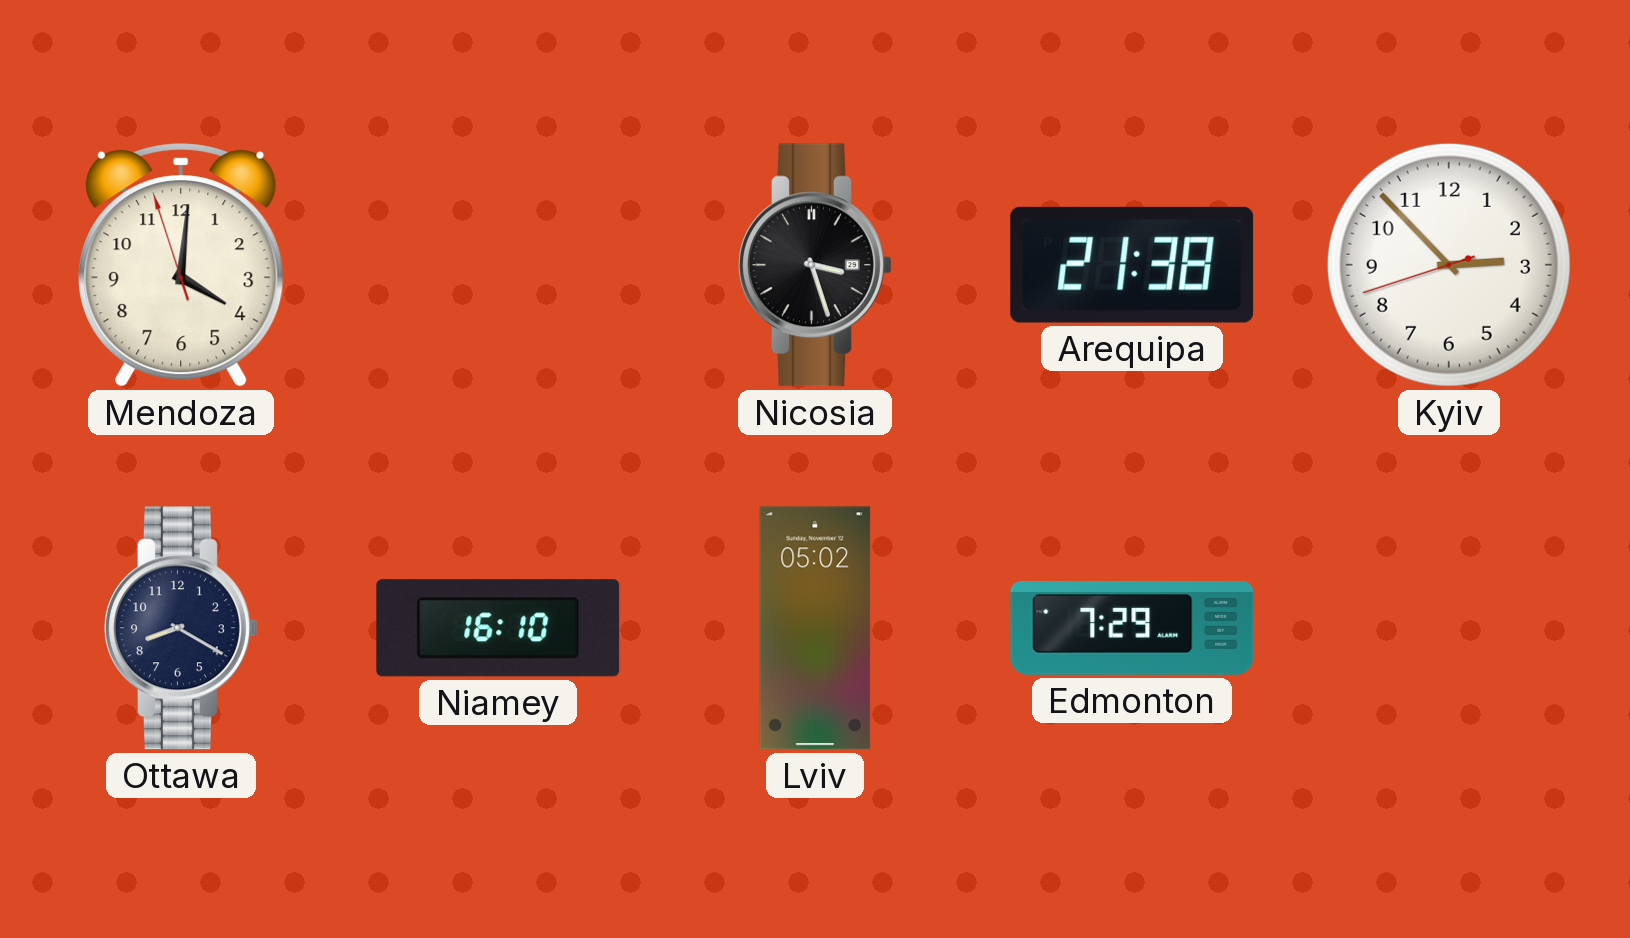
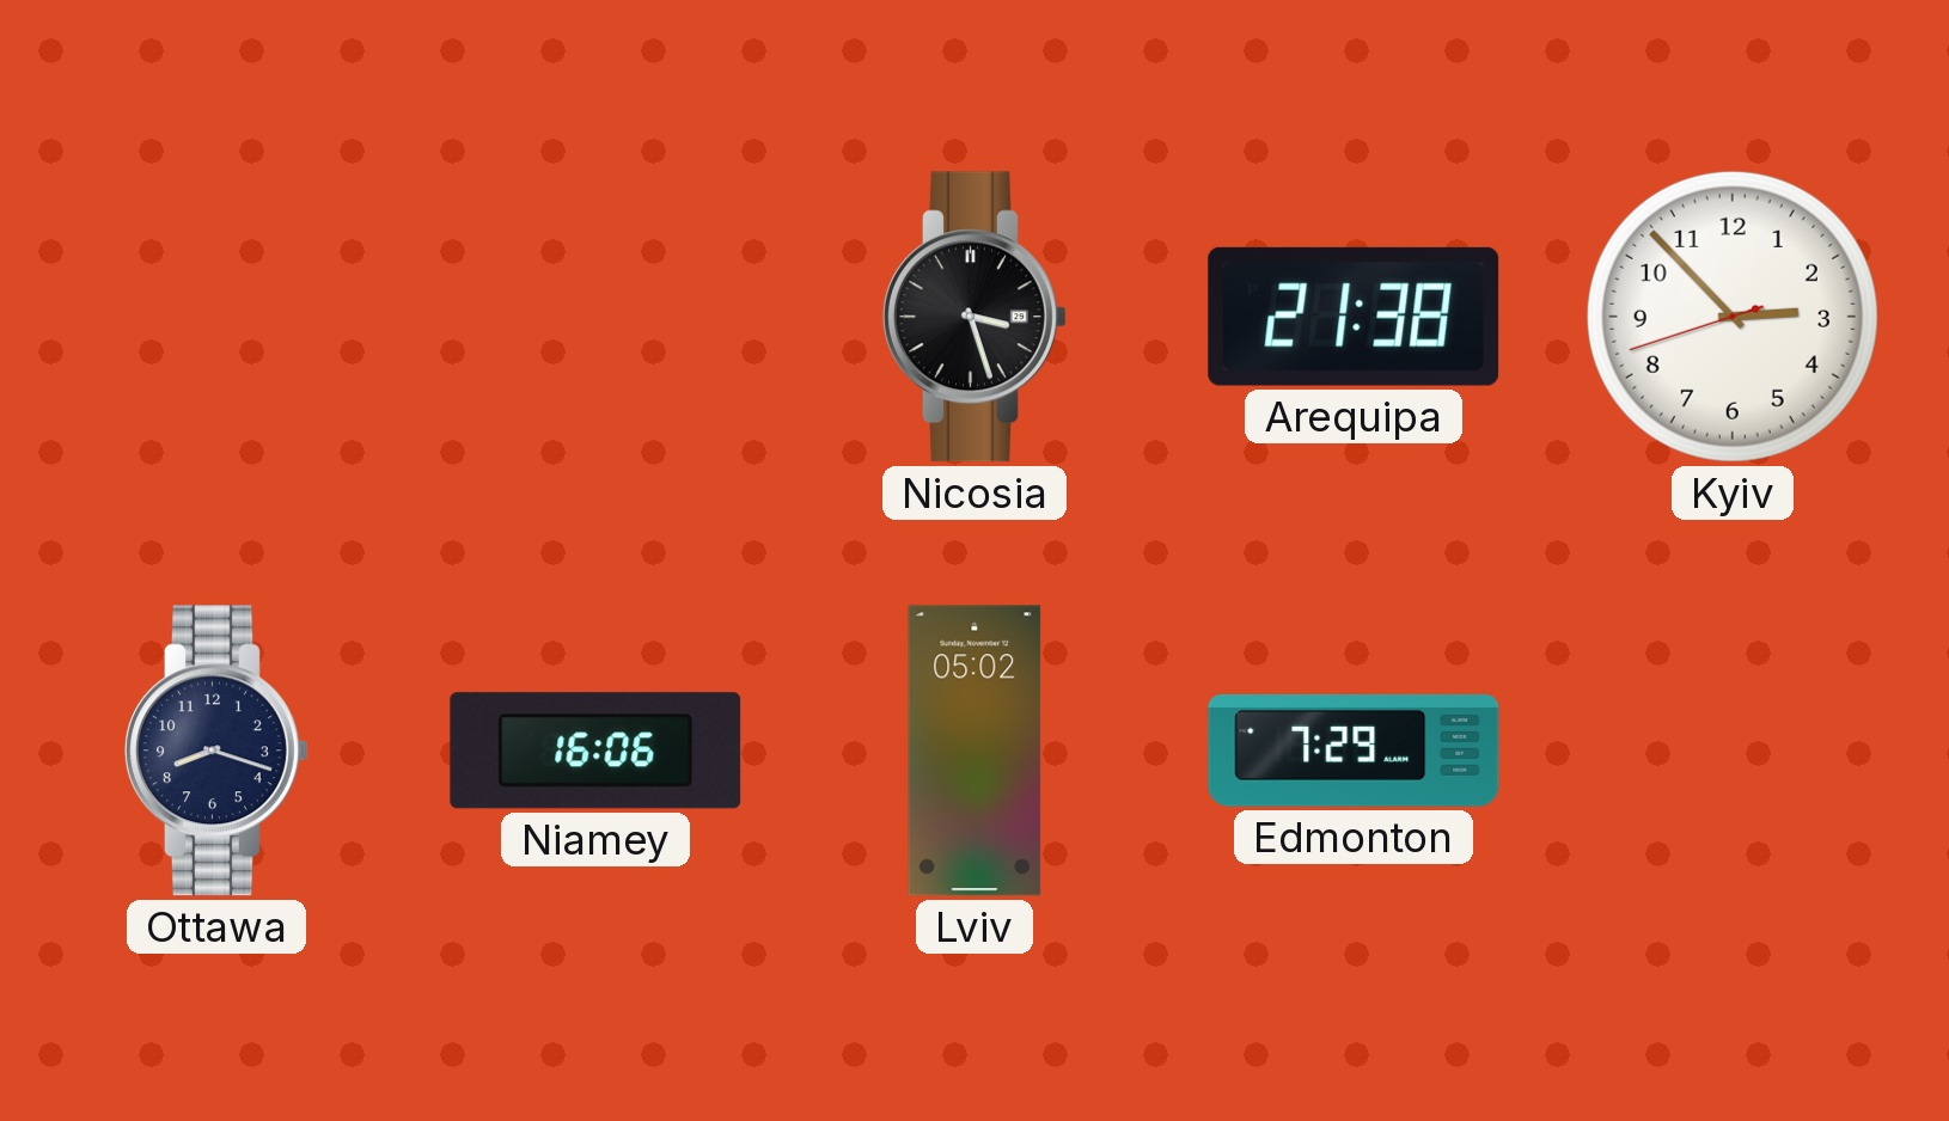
Mendoza: 4:00 -> none (181, 265)
Ottawa: 8:20 -> 8:18 (218, 751)
Niamey: 16:10 -> 16:06 (595, 751)
